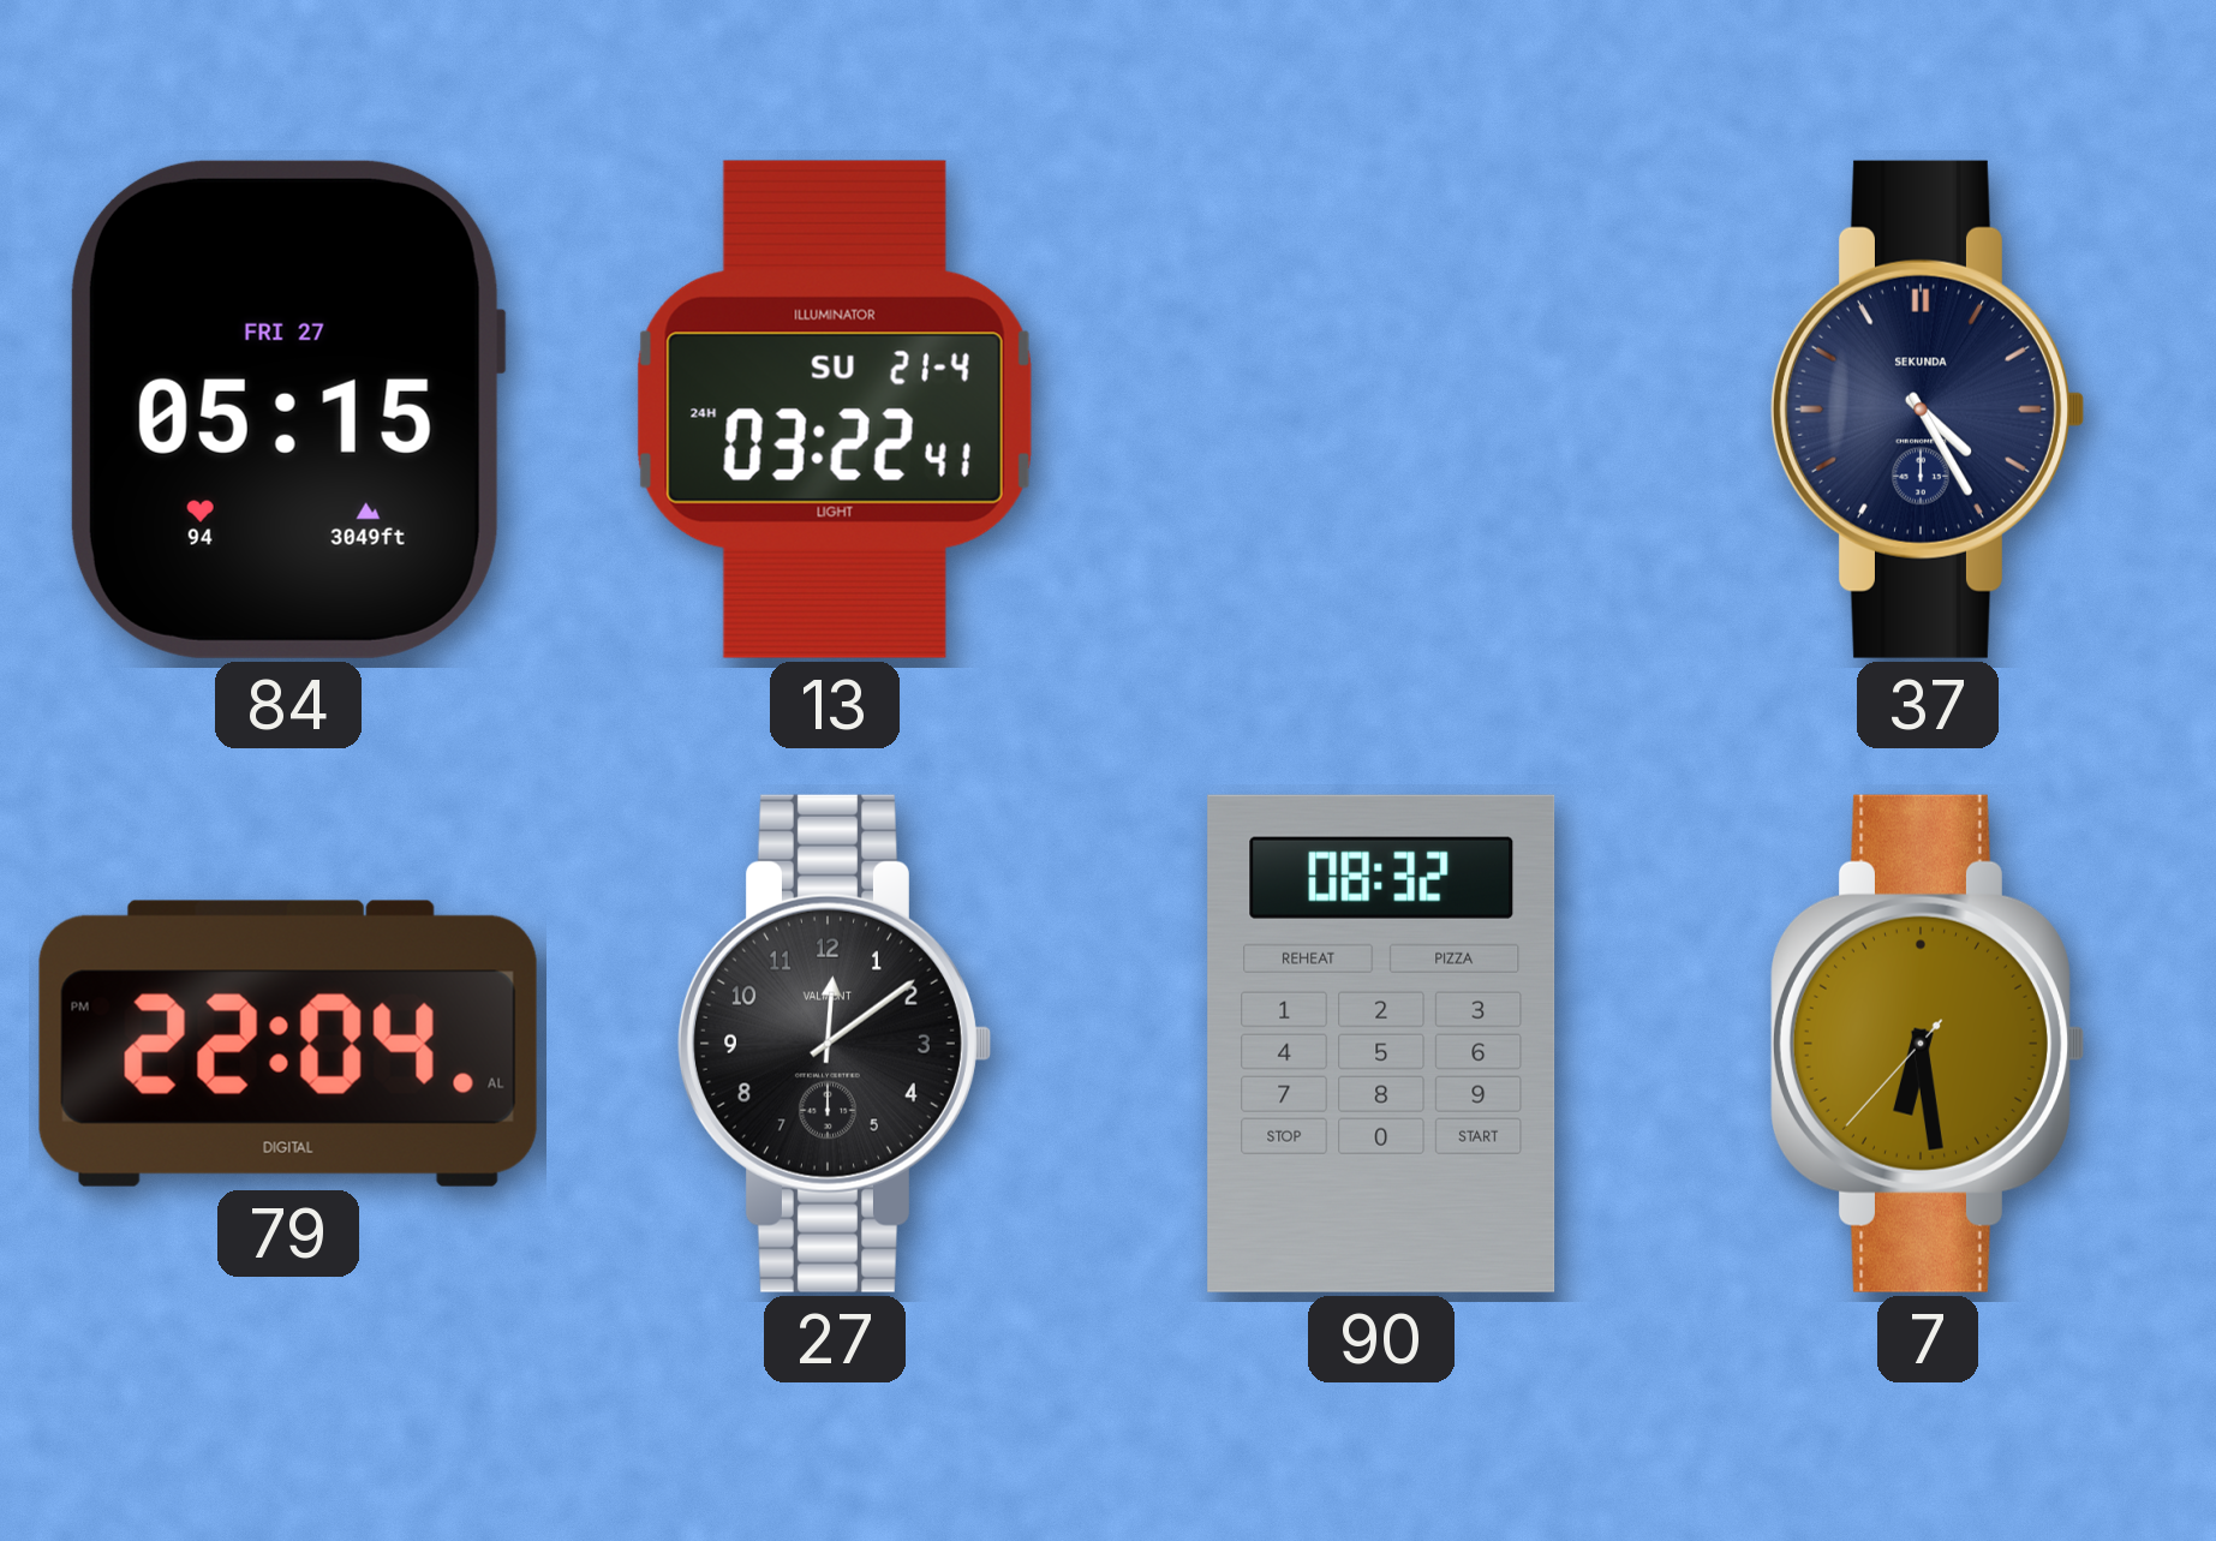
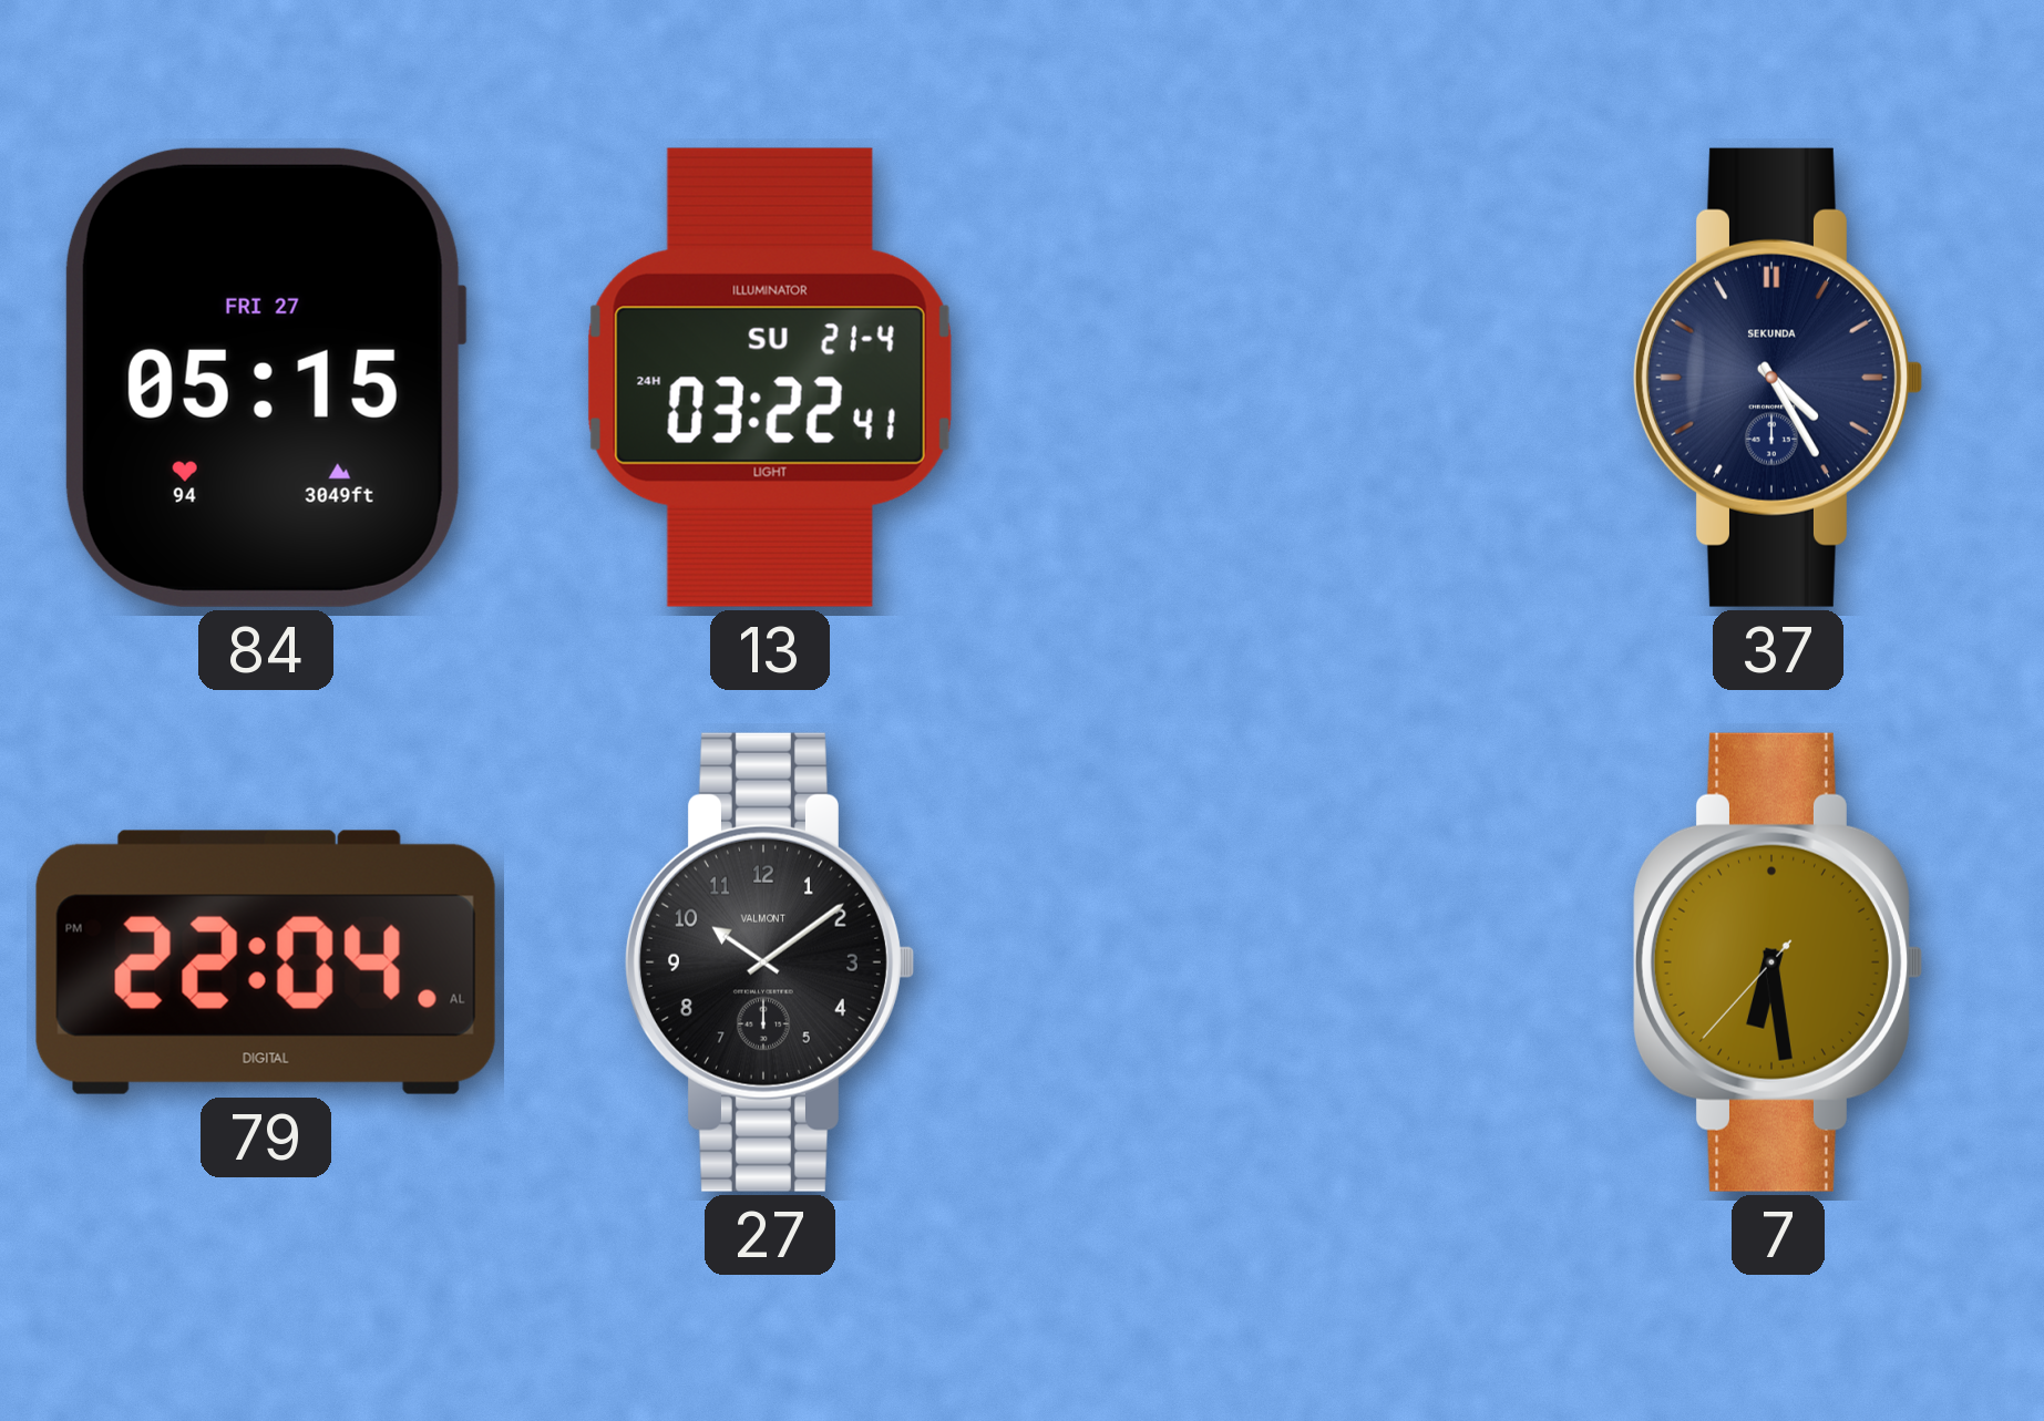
27: 12:09 -> 10:09 (769, 962)
90: 08:32 -> none (1381, 1044)
